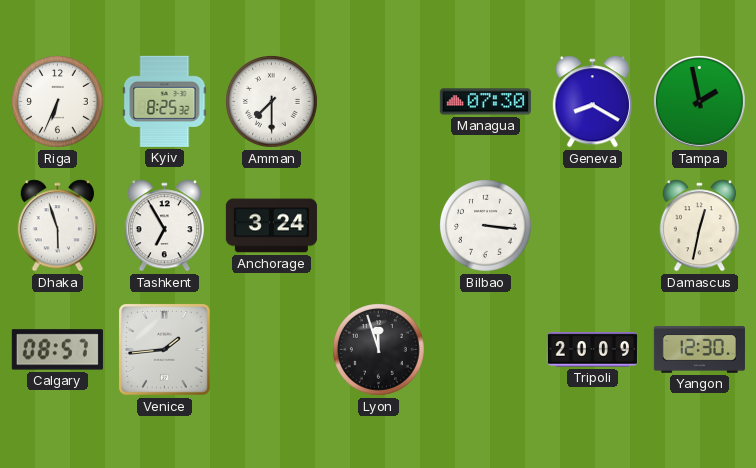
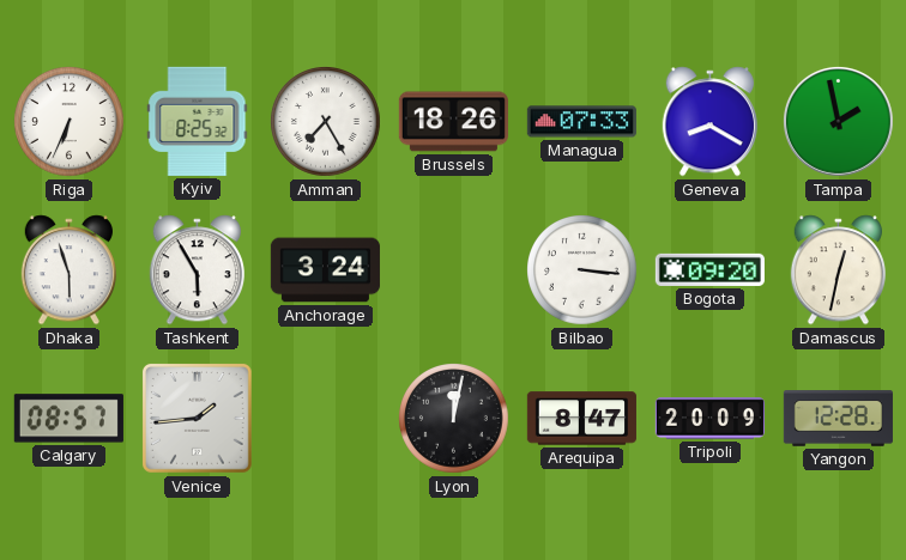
Amman: 7:30 -> 7:25 (326, 122)
Brussels: none -> 18:26 (453, 122)
Managua: 07:30 -> 07:33 (581, 122)
Tashkent: 6:55 -> 5:55 (197, 270)
Bogota: none -> 09:20 (709, 269)
Lyon: 11:57 -> 12:02 (454, 419)
Arequipa: none -> 8:47 (581, 419)
Yangon: 12:30 -> 12:28 (838, 419)
